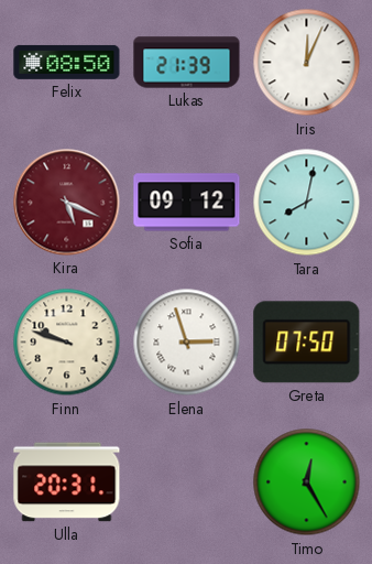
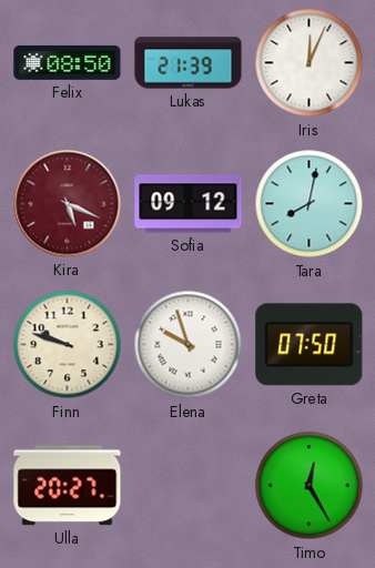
Elena: 2:57 -> 9:57 (189, 345)
Ulla: 20:31 -> 20:27 (68, 486)
